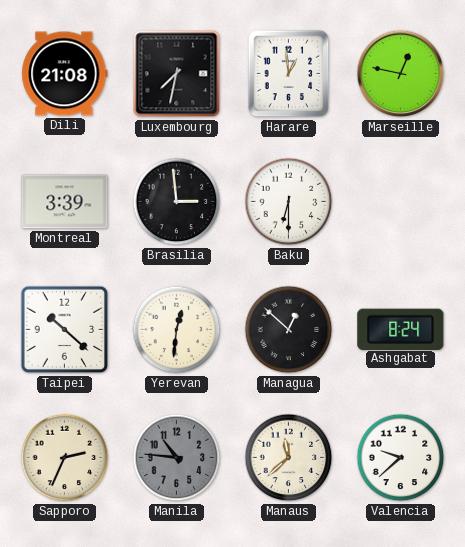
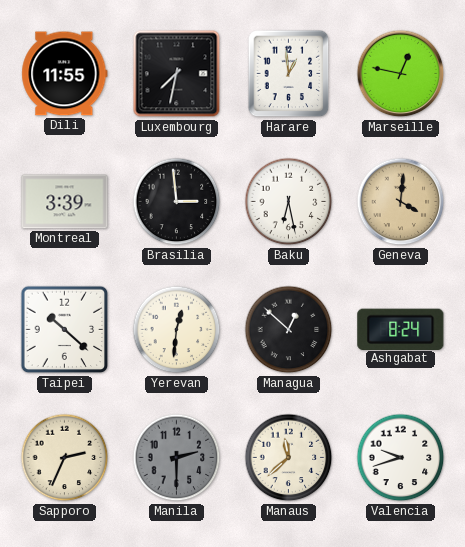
Dili: 21:08 -> 11:55 (65, 74)
Baku: 6:30 -> 6:28 (289, 202)
Geneva: none -> 4:01 (401, 202)
Manila: 10:46 -> 2:30 (177, 458)
Valencia: 9:38 -> 9:42 (401, 458)
